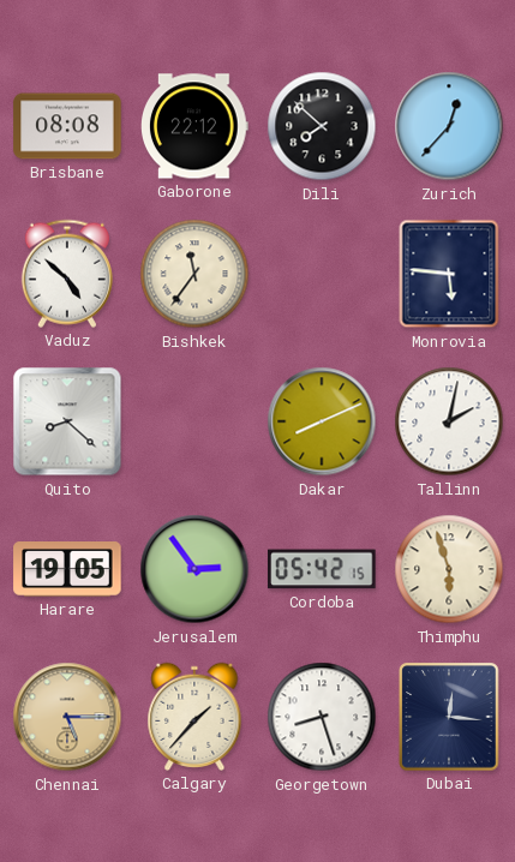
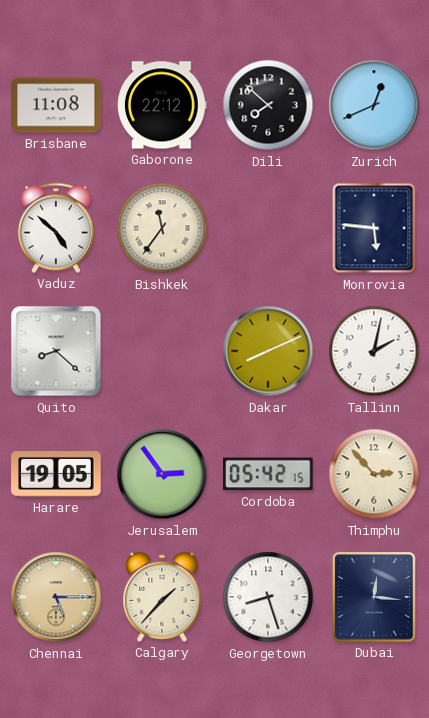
Brisbane: 08:08 -> 11:08 (56, 105)
Zurich: 12:37 -> 12:41 (374, 105)
Thimphu: 5:57 -> 2:53 (374, 474)
